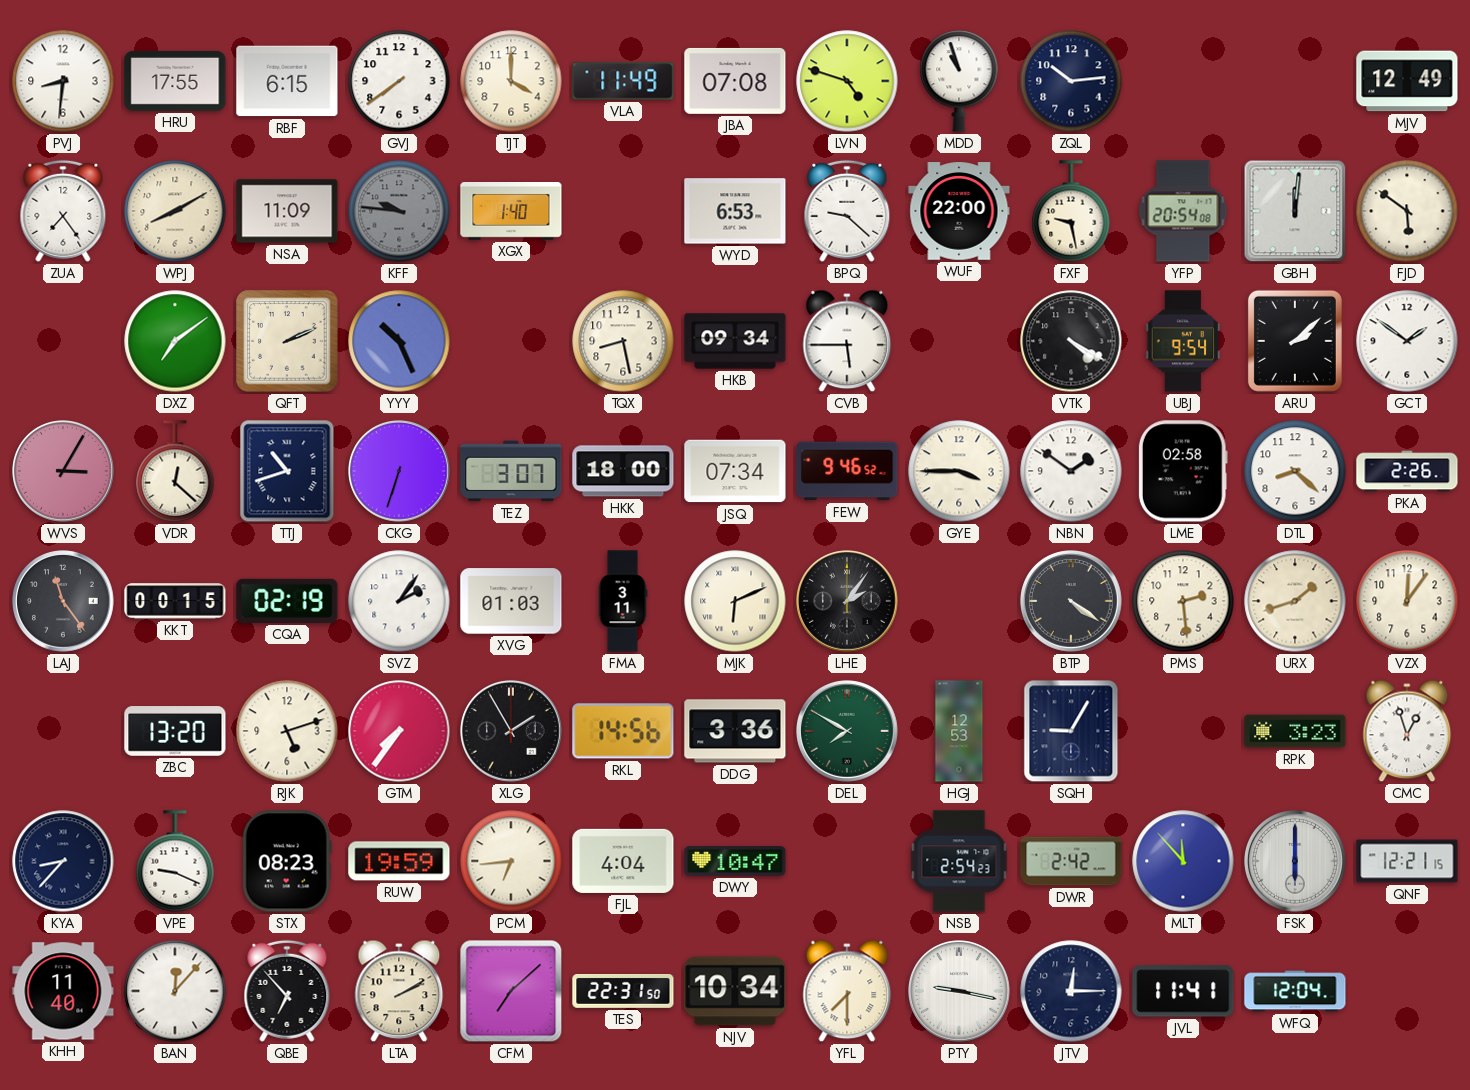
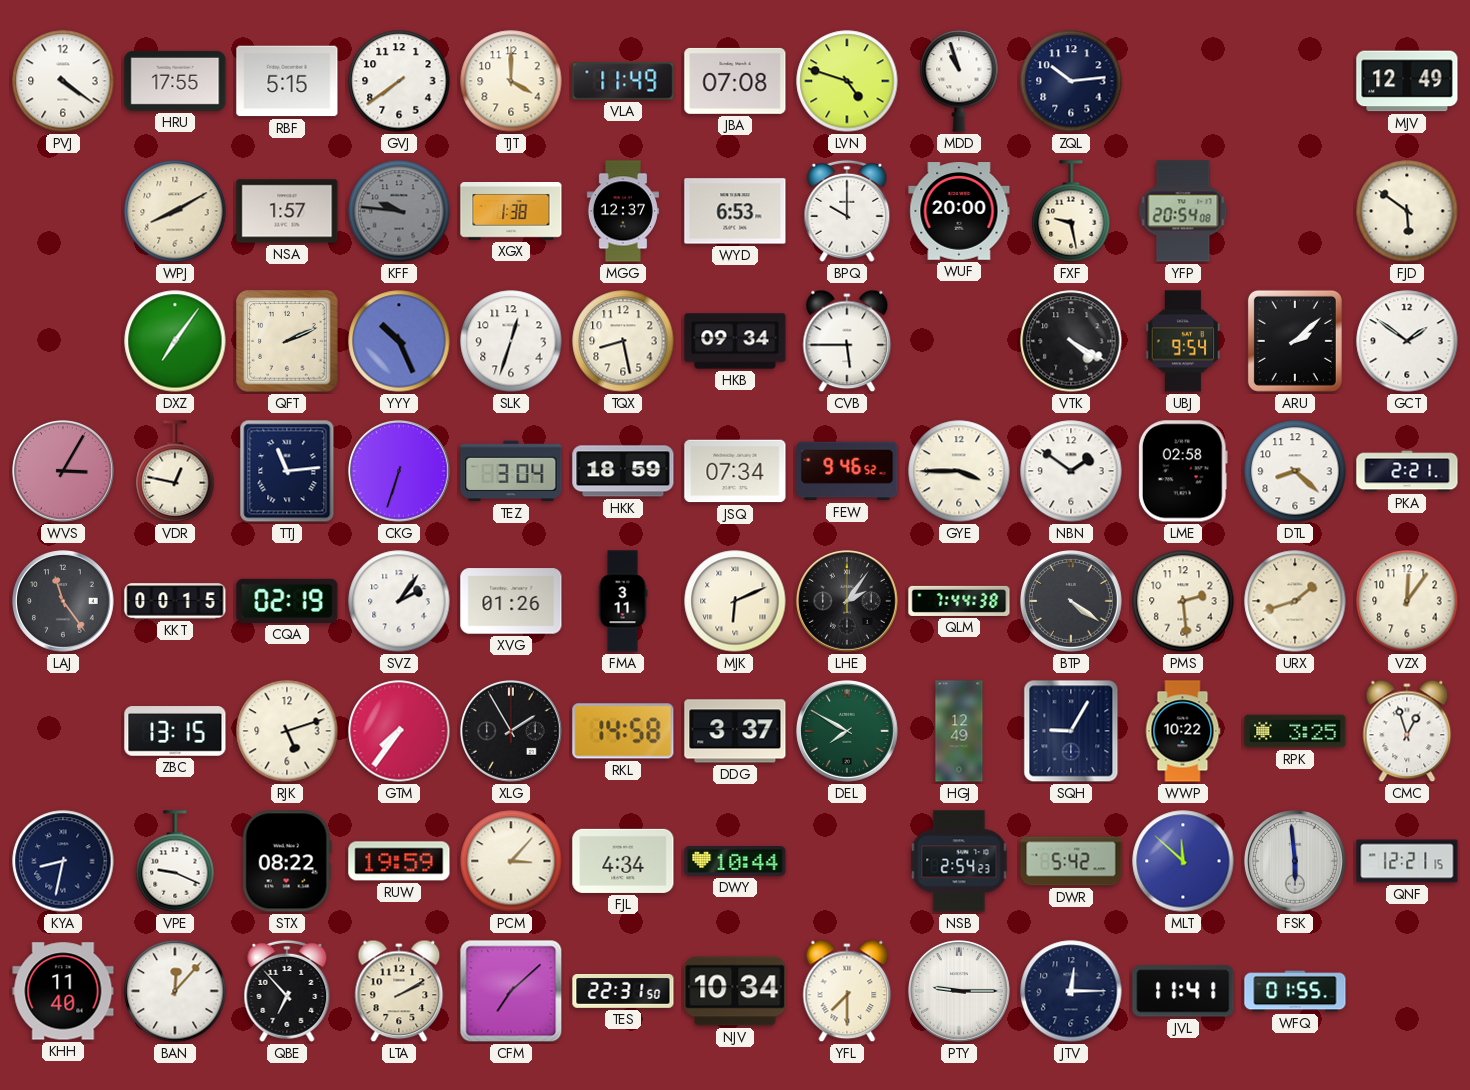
PVJ: 8:31 -> 4:21 (63, 81)
RBF: 6:15 -> 5:15 (287, 81)
ZUA: 7:24 -> none (63, 211)
NSA: 11:09 -> 1:57 (287, 211)
XGX: 1:40 -> 1:38 (511, 212)
MGG: none -> 12:37 (623, 211)
BPQ: 9:22 -> 10:00 (847, 211)
WUF: 22:00 -> 20:00 (959, 211)
GBH: 12:01 -> none (1295, 211)
DXZ: 7:09 -> 7:06 (175, 341)
SLK: none -> 12:33 (511, 341)
VDR: 12:22 -> 12:47 (175, 471)
TTJ: 10:42 -> 11:14 (287, 471)
TEZ: 3:07 -> 3:04 (511, 471)
HKK: 18:00 -> 18:59 (623, 471)
PKA: 2:26 -> 2:21 (1407, 471)
XVG: 01:03 -> 01:26 (511, 601)
QLM: none -> 7:44 (959, 601)
ZBC: 13:20 -> 13:15 (175, 731)
RKL: 14:56 -> 14:58 (623, 731)
DDG: 3:36 -> 3:37 (735, 731)
HGJ: 12:53 -> 12:49 (959, 731)
WWP: none -> 10:22 (1183, 731)
RPK: 3:23 -> 3:25 (1295, 731)
KYA: 8:37 -> 8:32 (63, 861)
STX: 08:23 -> 08:22 (287, 861)
PCM: 6:44 -> 3:07 (511, 861)
FJL: 4:04 -> 4:34 (623, 861)
DWY: 10:47 -> 10:44 (735, 862)
DWR: 2:42 -> 5:42 (1071, 861)
MLT: 11:53 -> 11:52 (1183, 861)
FSK: 6:00 -> 5:59 (1296, 862)
PTY: 9:17 -> 9:15 (960, 992)
WFQ: 12:04 -> 01:55 (1295, 991)
